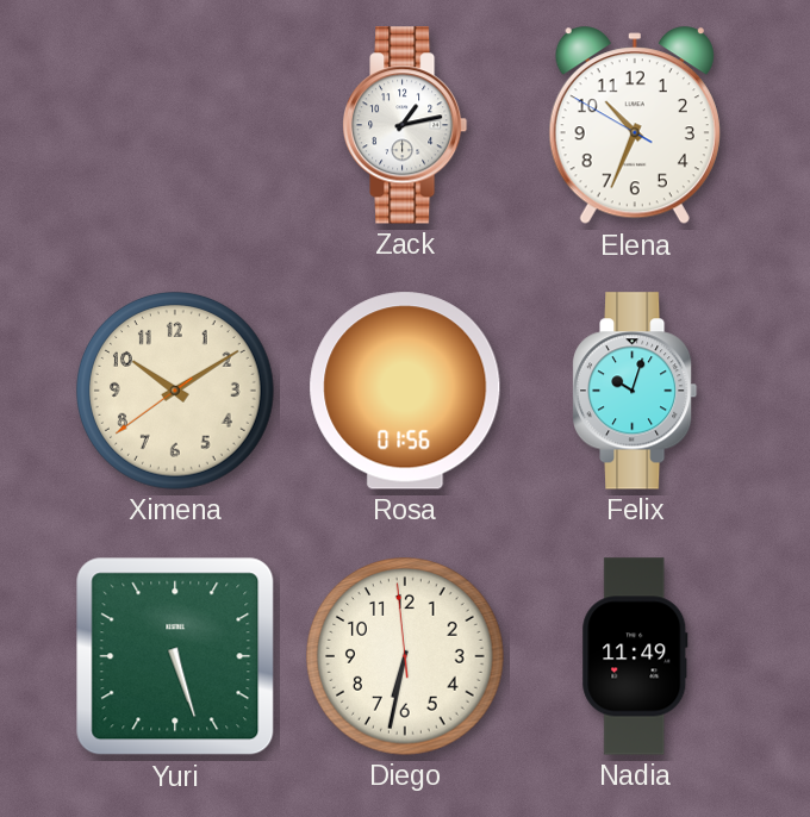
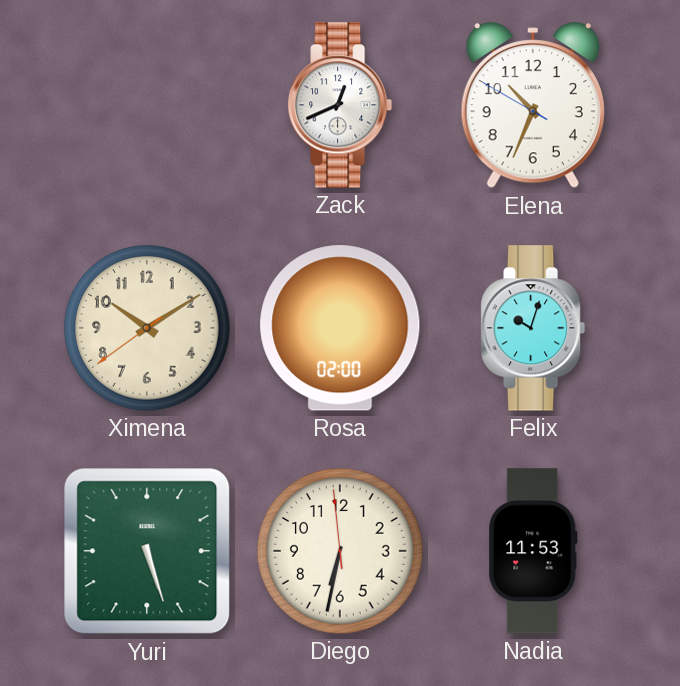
Zack: 1:13 -> 12:41 (340, 105)
Rosa: 01:56 -> 02:00 (340, 328)
Nadia: 11:49 -> 11:53 (533, 551)
